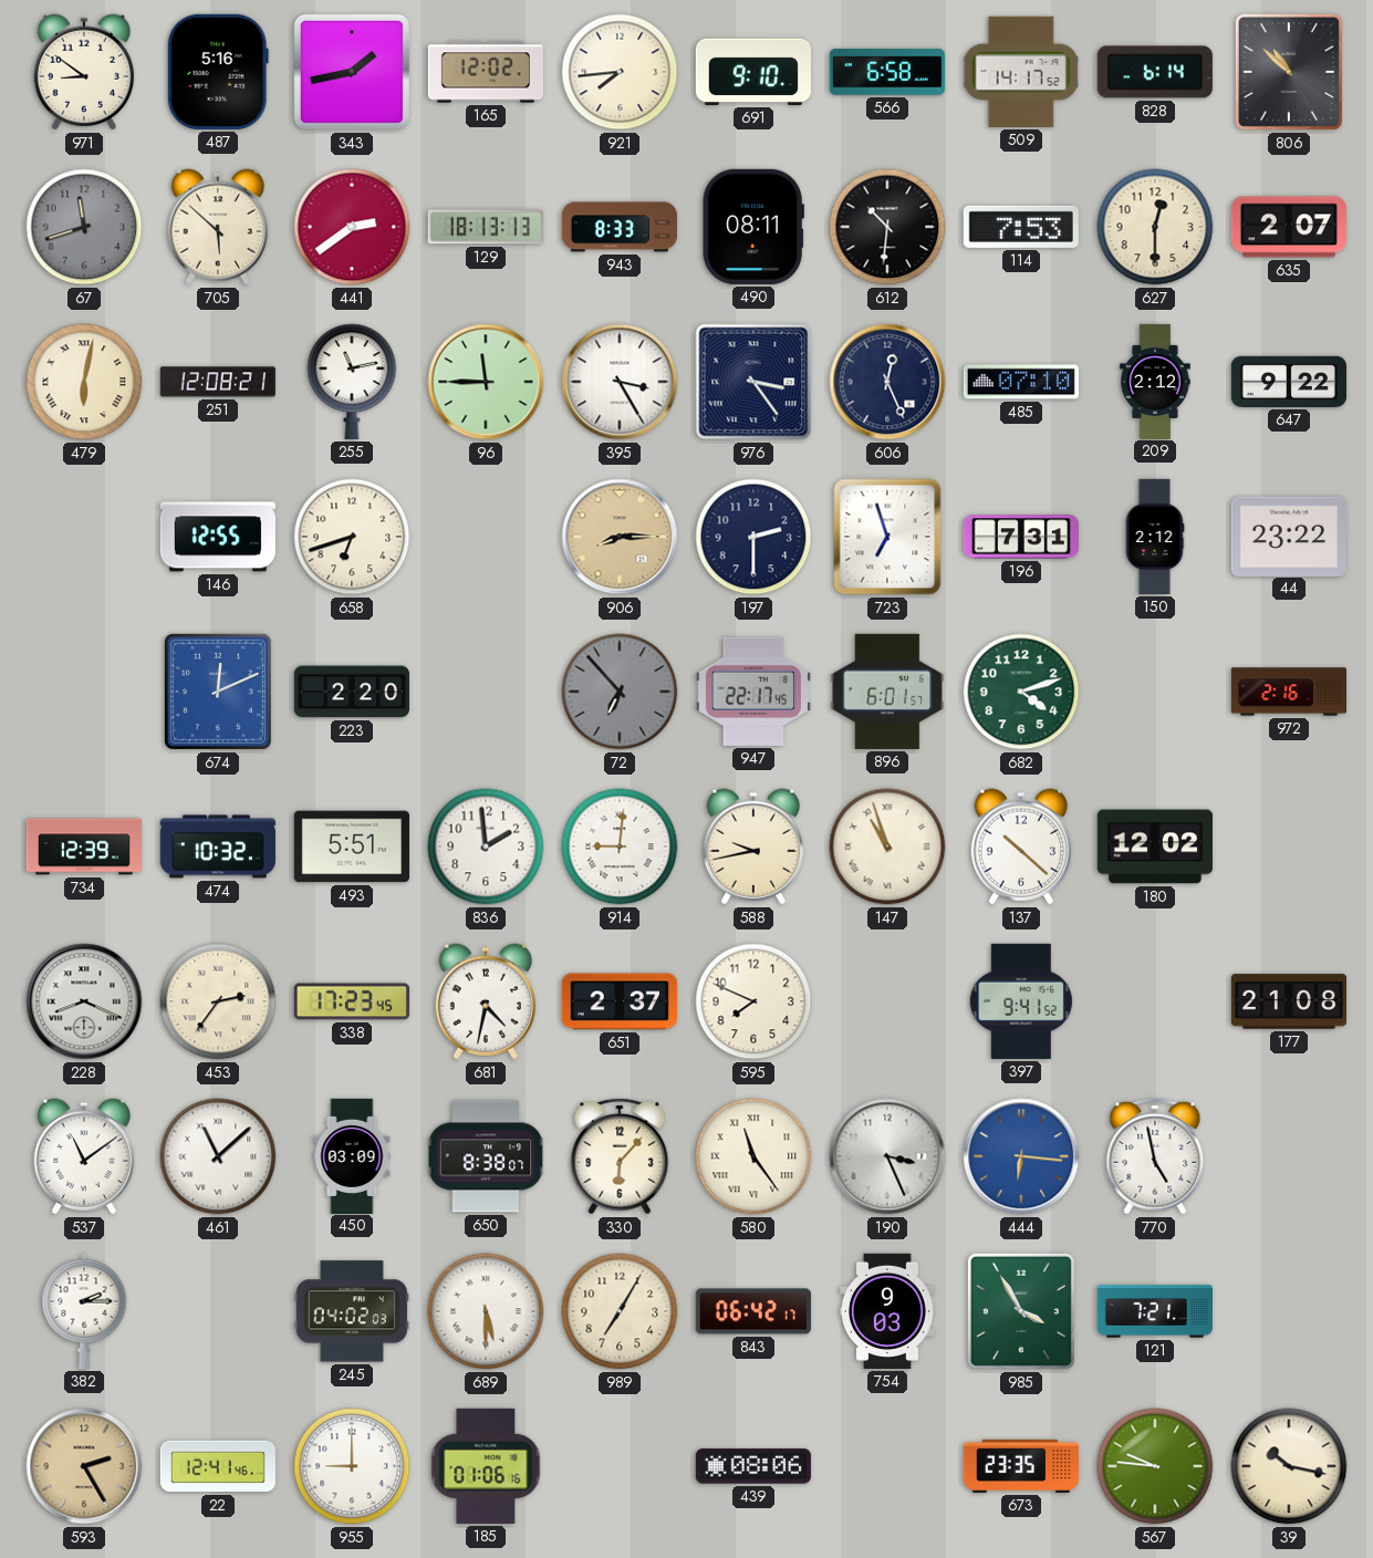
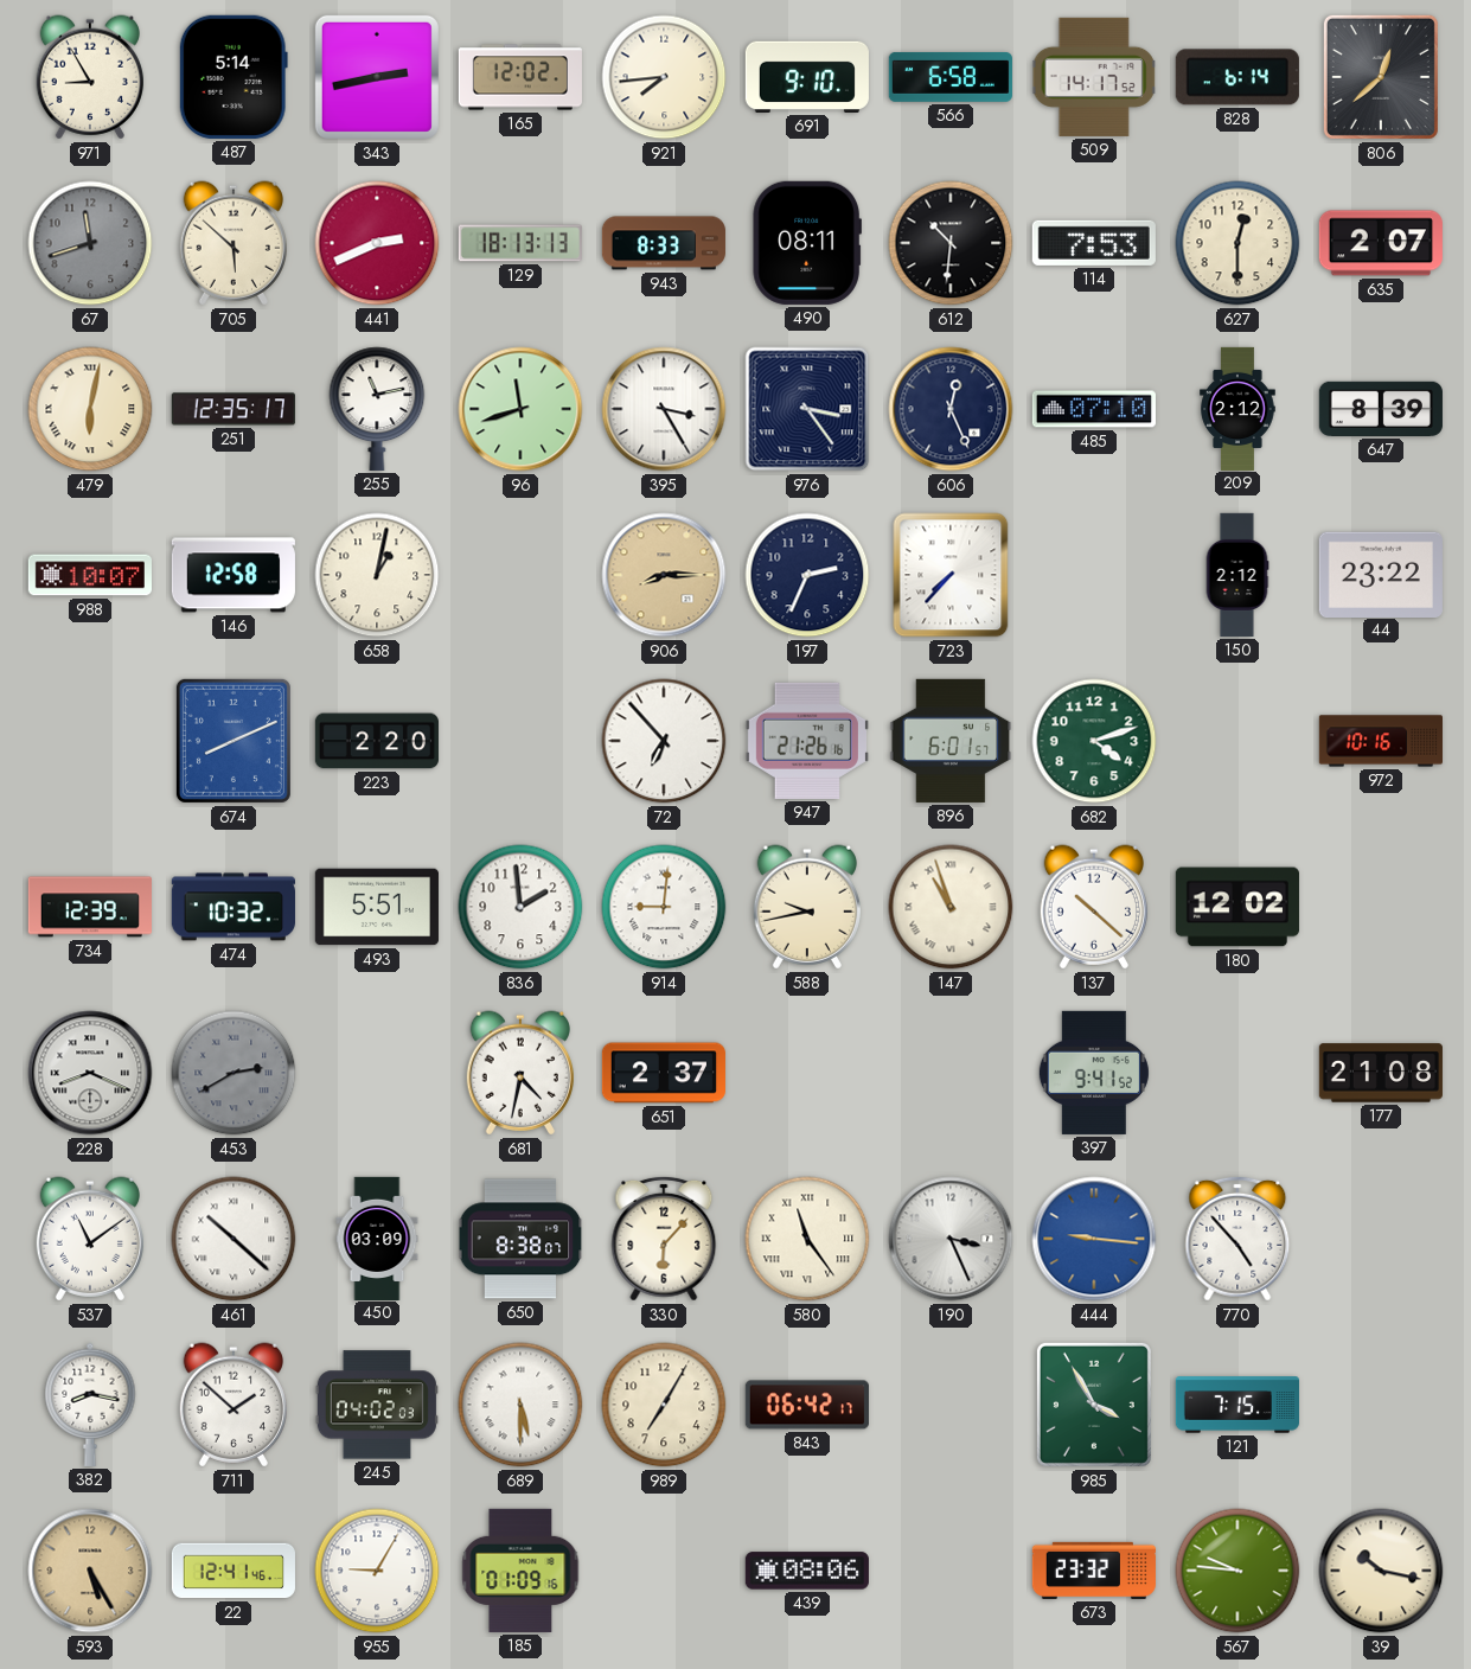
971: 8:51 -> 8:55 (89, 77)
487: 5:16 -> 5:14 (234, 77)
343: 1:43 -> 2:43 (377, 77)
806: 10:52 -> 12:38 (1381, 77)
441: 2:39 -> 2:41 (377, 243)
251: 12:08 -> 12:35 (234, 409)
96: 11:45 -> 11:42 (520, 409)
647: 9:22 -> 8:39 (1381, 409)
988: none -> 10:07 (90, 575)
146: 12:55 -> 12:58 (234, 575)
658: 6:42 -> 1:02 (377, 575)
197: 2:30 -> 2:34 (807, 575)
723: 6:57 -> 7:37 (951, 575)
196: 7:31 -> none (1021, 537)
674: 12:11 -> 8:11 (234, 741)
72 dial: grey -> white (664, 741)
947: 22:17 -> 21:26 (807, 741)
972: 2:16 -> 10:16 (1380, 741)
453: 2:36 -> 2:40 (234, 1073)
453 dial: cream -> grey (234, 1073)
338: 17:23 -> none (352, 1001)
595: 7:49 -> none (753, 1001)
461: 11:08 -> 10:22 (234, 1239)
444: 6:16 -> 9:16 (1094, 1239)
770: 4:58 -> 4:53 (1237, 1239)
382: 2:15 -> 8:17 (90, 1405)
711: none -> 1:52 (232, 1405)
754: 9:03 -> none (888, 1311)
121: 7:21 -> 7:15 (1237, 1405)
593: 2:25 -> 5:25 (90, 1571)
955: 9:00 -> 9:05 (377, 1571)
185: 01:06 -> 01:09 (520, 1571)
673: 23:35 -> 23:32 (1094, 1571)
